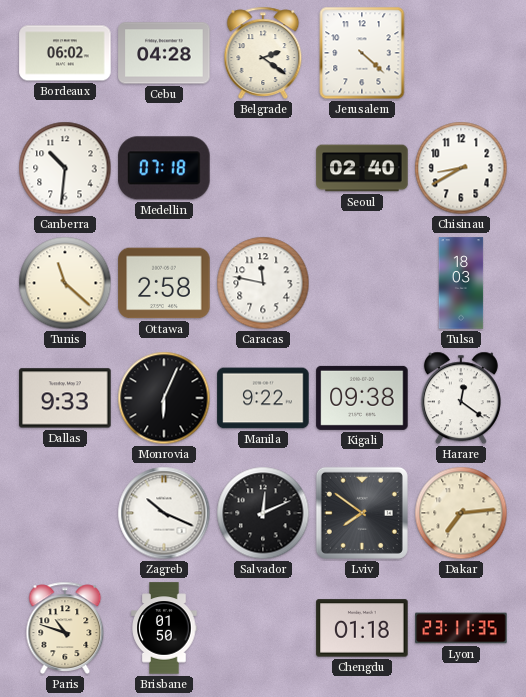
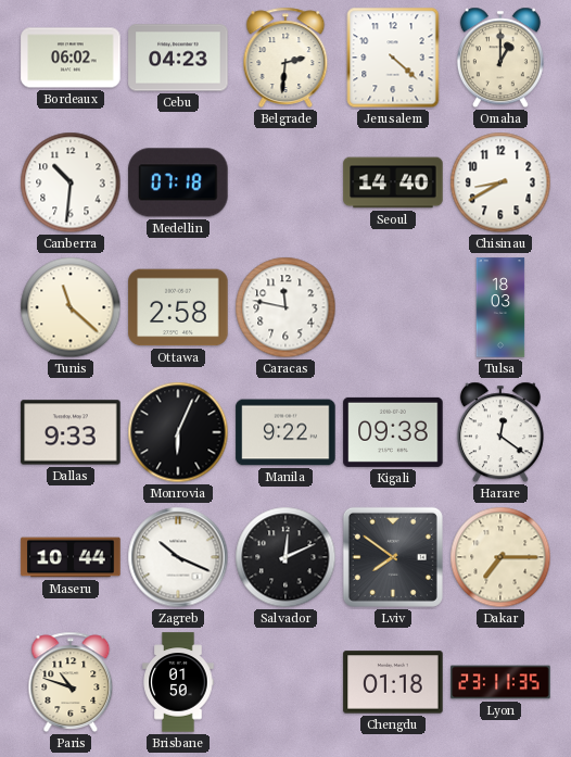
Cebu: 04:28 -> 04:23 (178, 58)
Belgrade: 2:21 -> 2:31 (285, 58)
Omaha: none -> 1:00 (500, 58)
Seoul: 02:40 -> 14:40 (393, 182)
Maseru: none -> 10:44 (71, 557)
Dakar: 7:14 -> 7:15 (500, 557)
